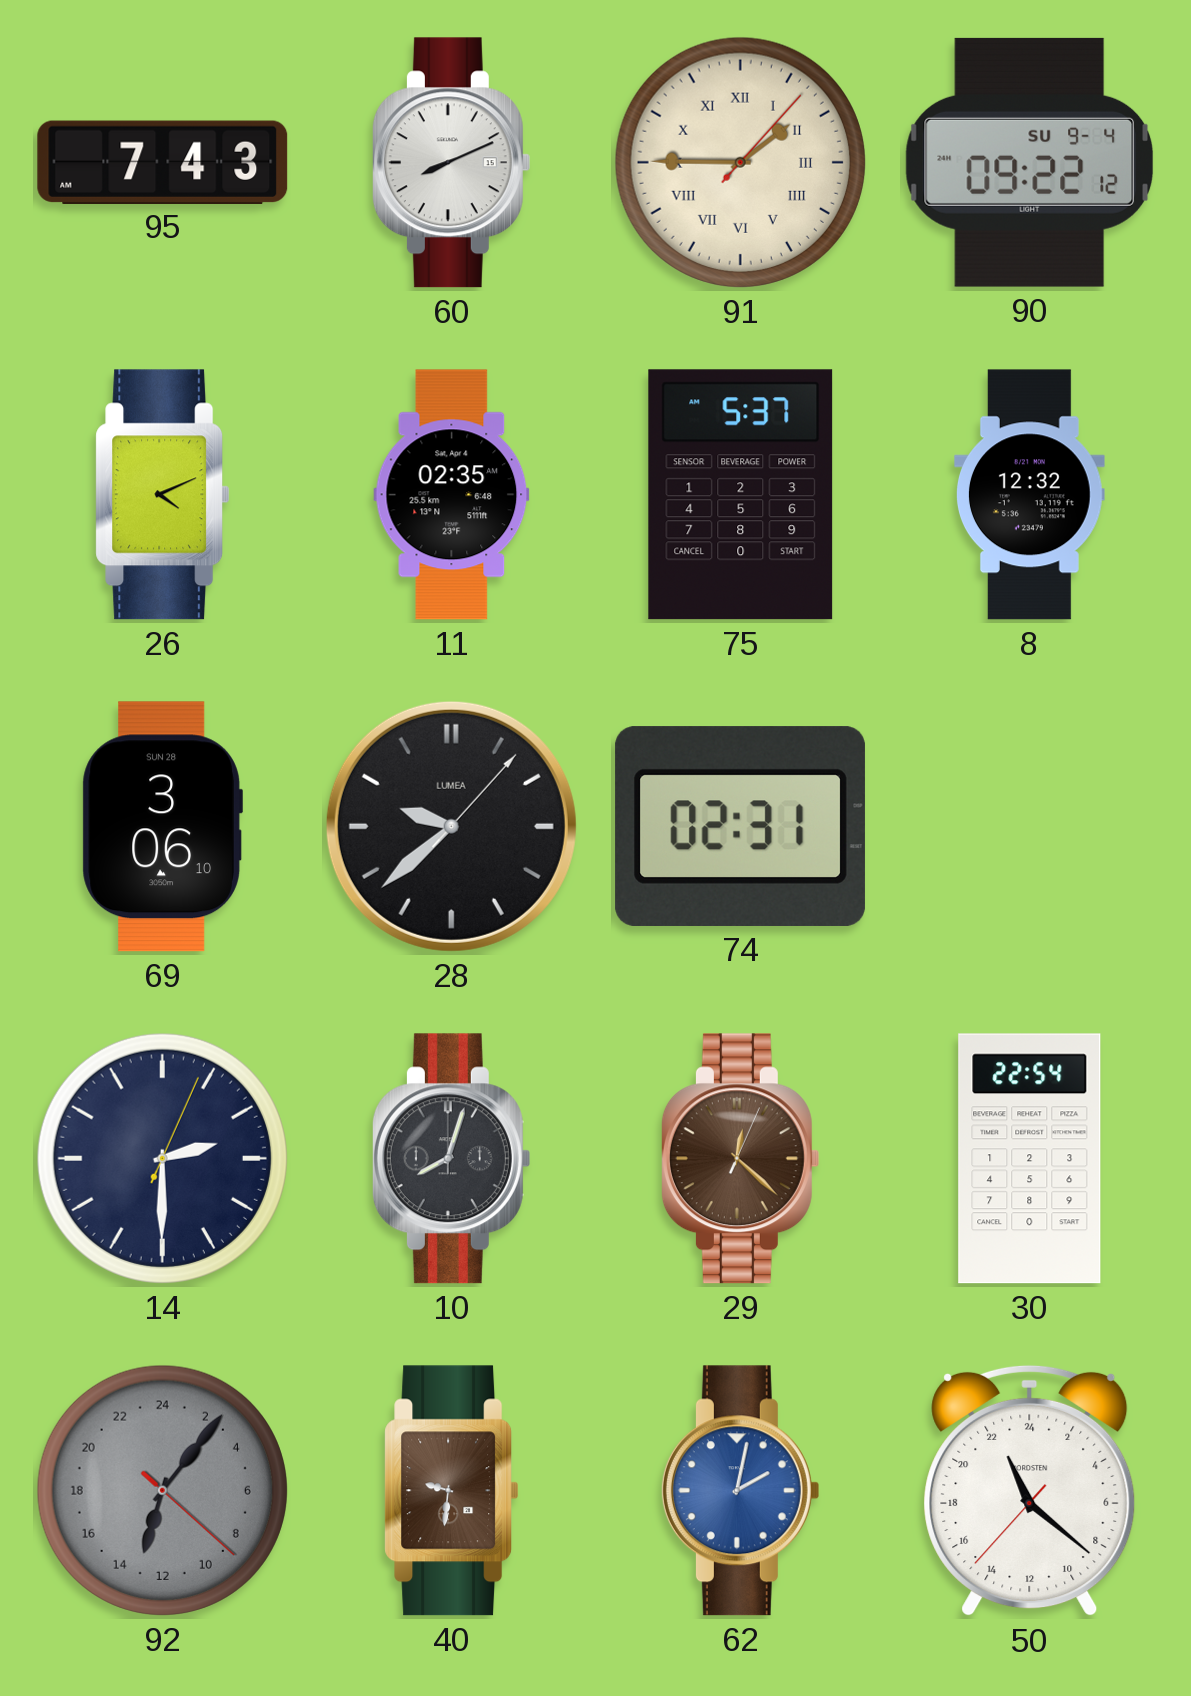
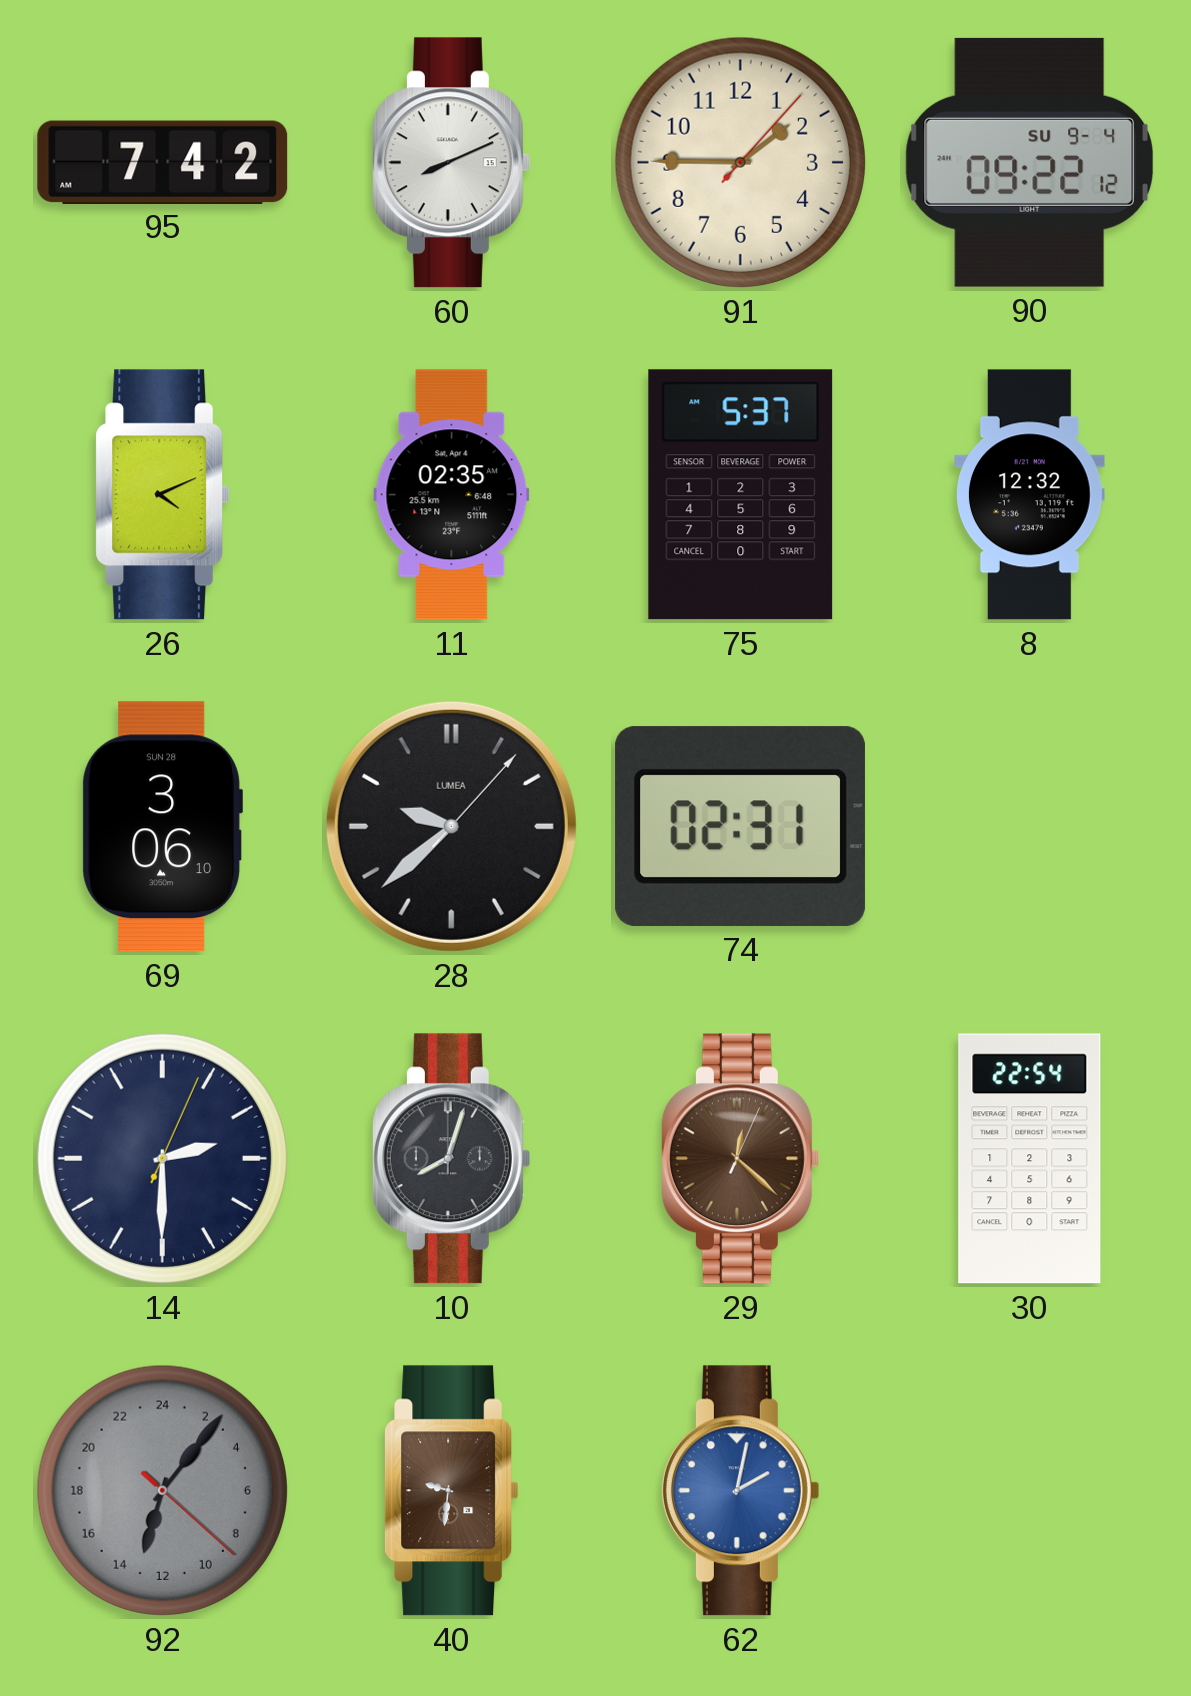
95: 7:43 -> 7:42 (163, 162)
91 numerals: Roman -> Arabic (740, 162)
50: 22:21 -> none (1030, 1491)
